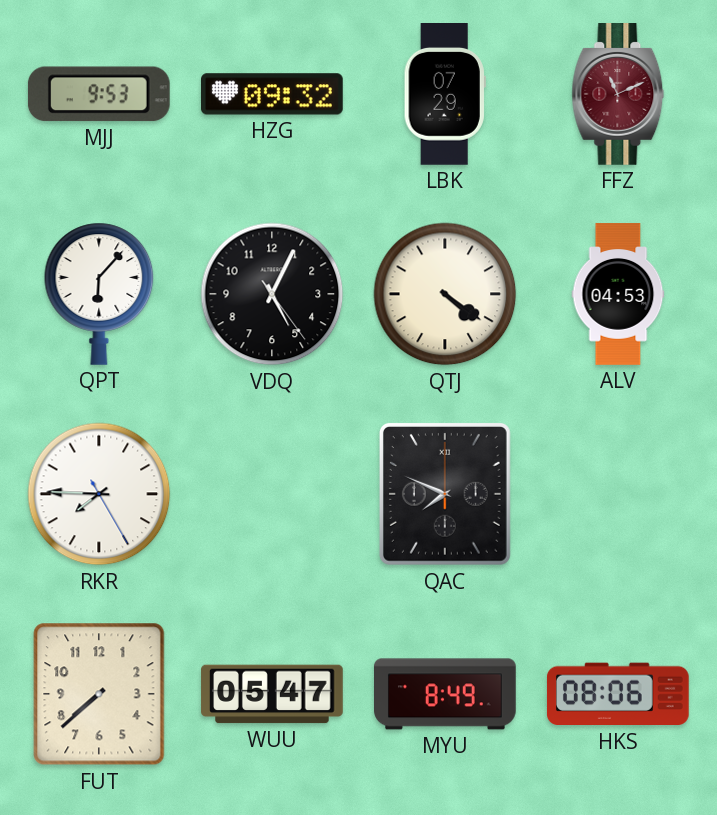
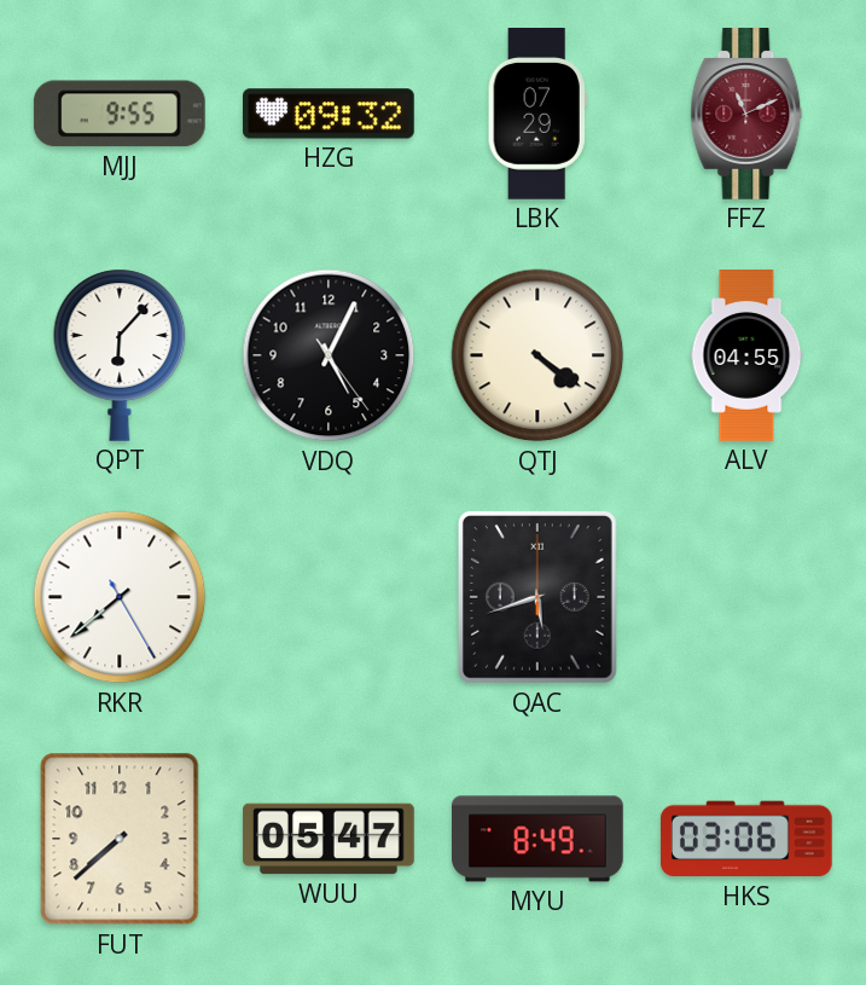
MJJ: 9:53 -> 9:55 (120, 114)
ALV: 04:53 -> 04:55 (746, 355)
RKR: 7:45 -> 7:38 (120, 597)
QAC: 7:49 -> 5:42 (537, 597)
HKS: 08:06 -> 03:06 (746, 839)
